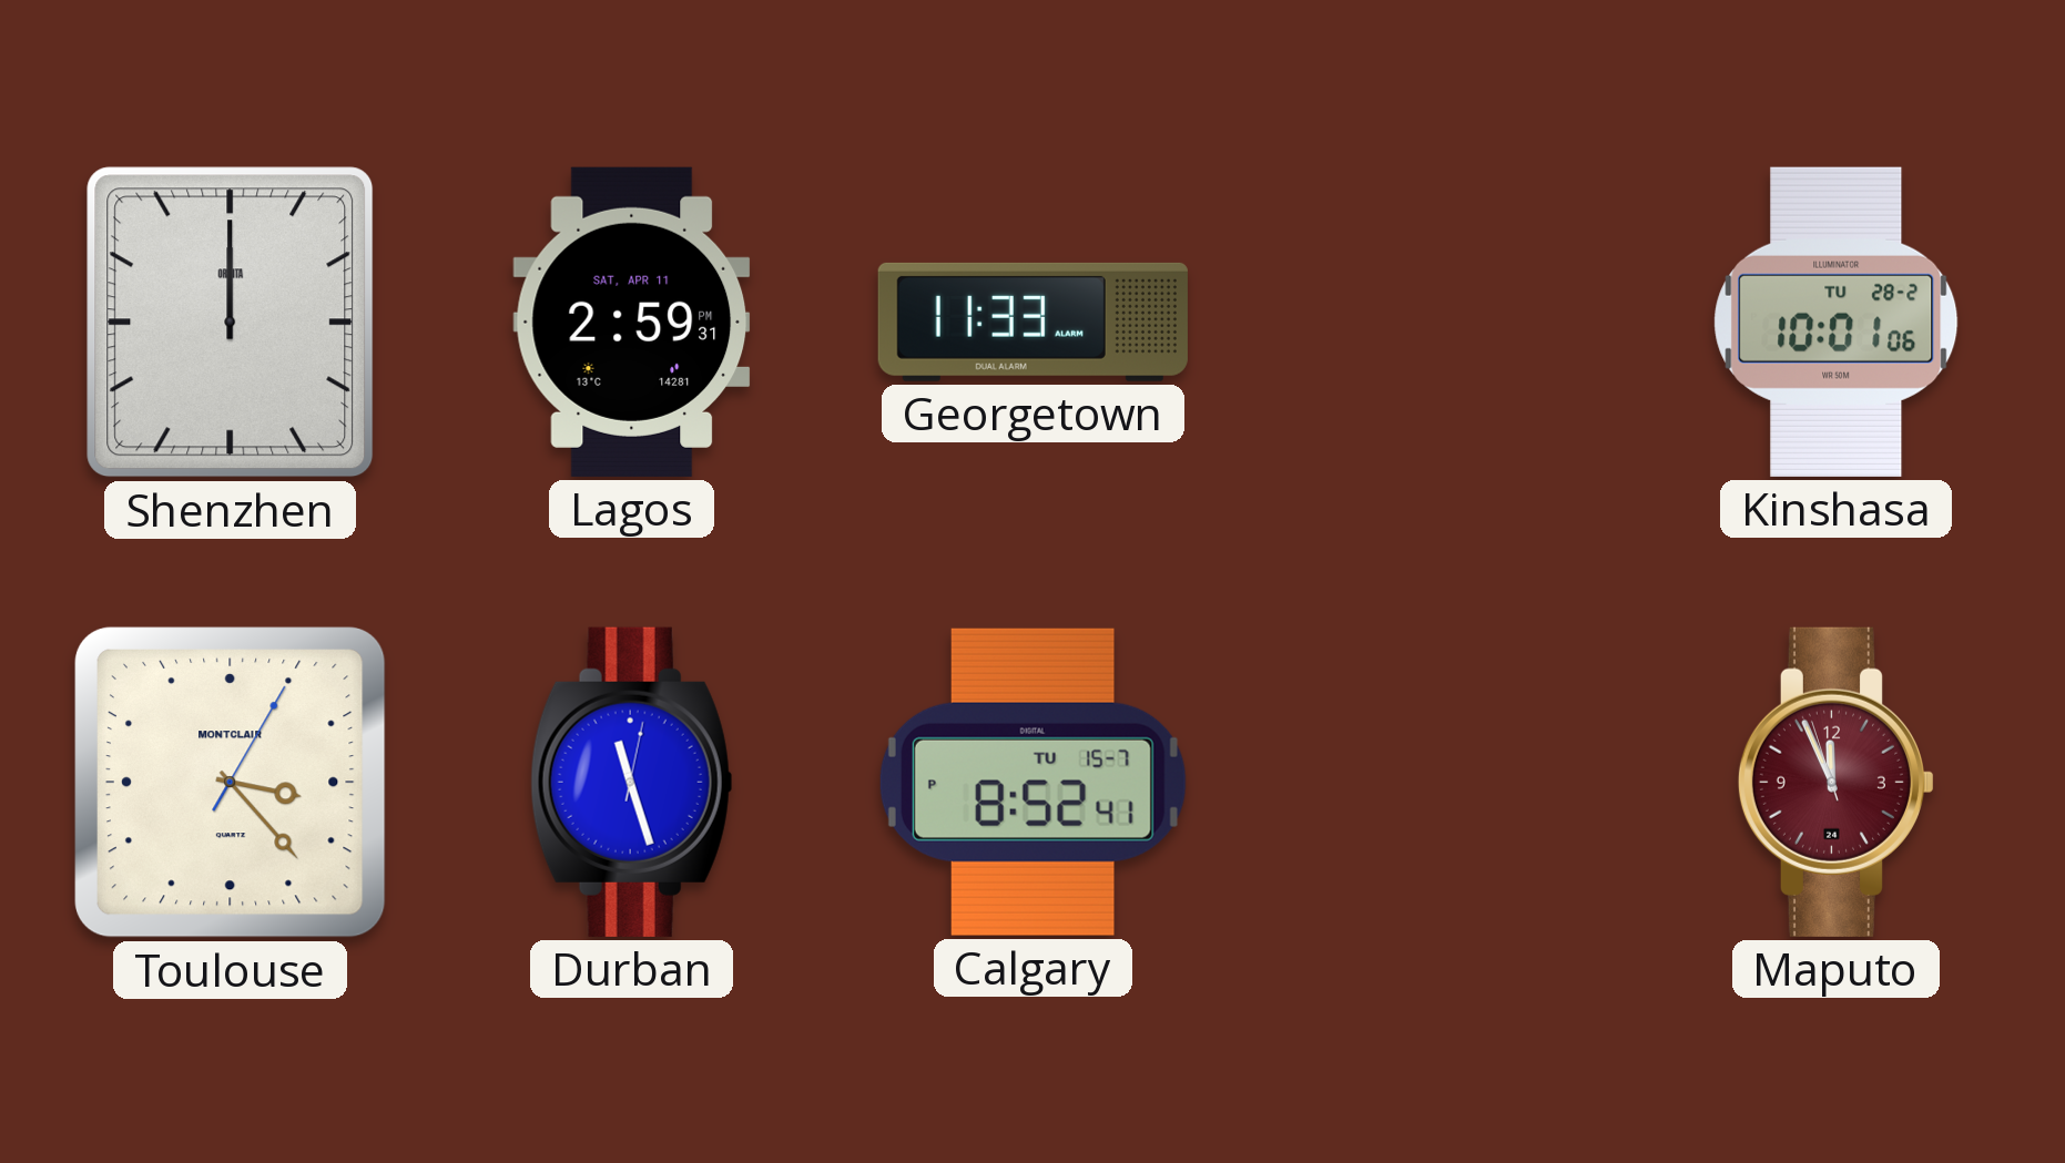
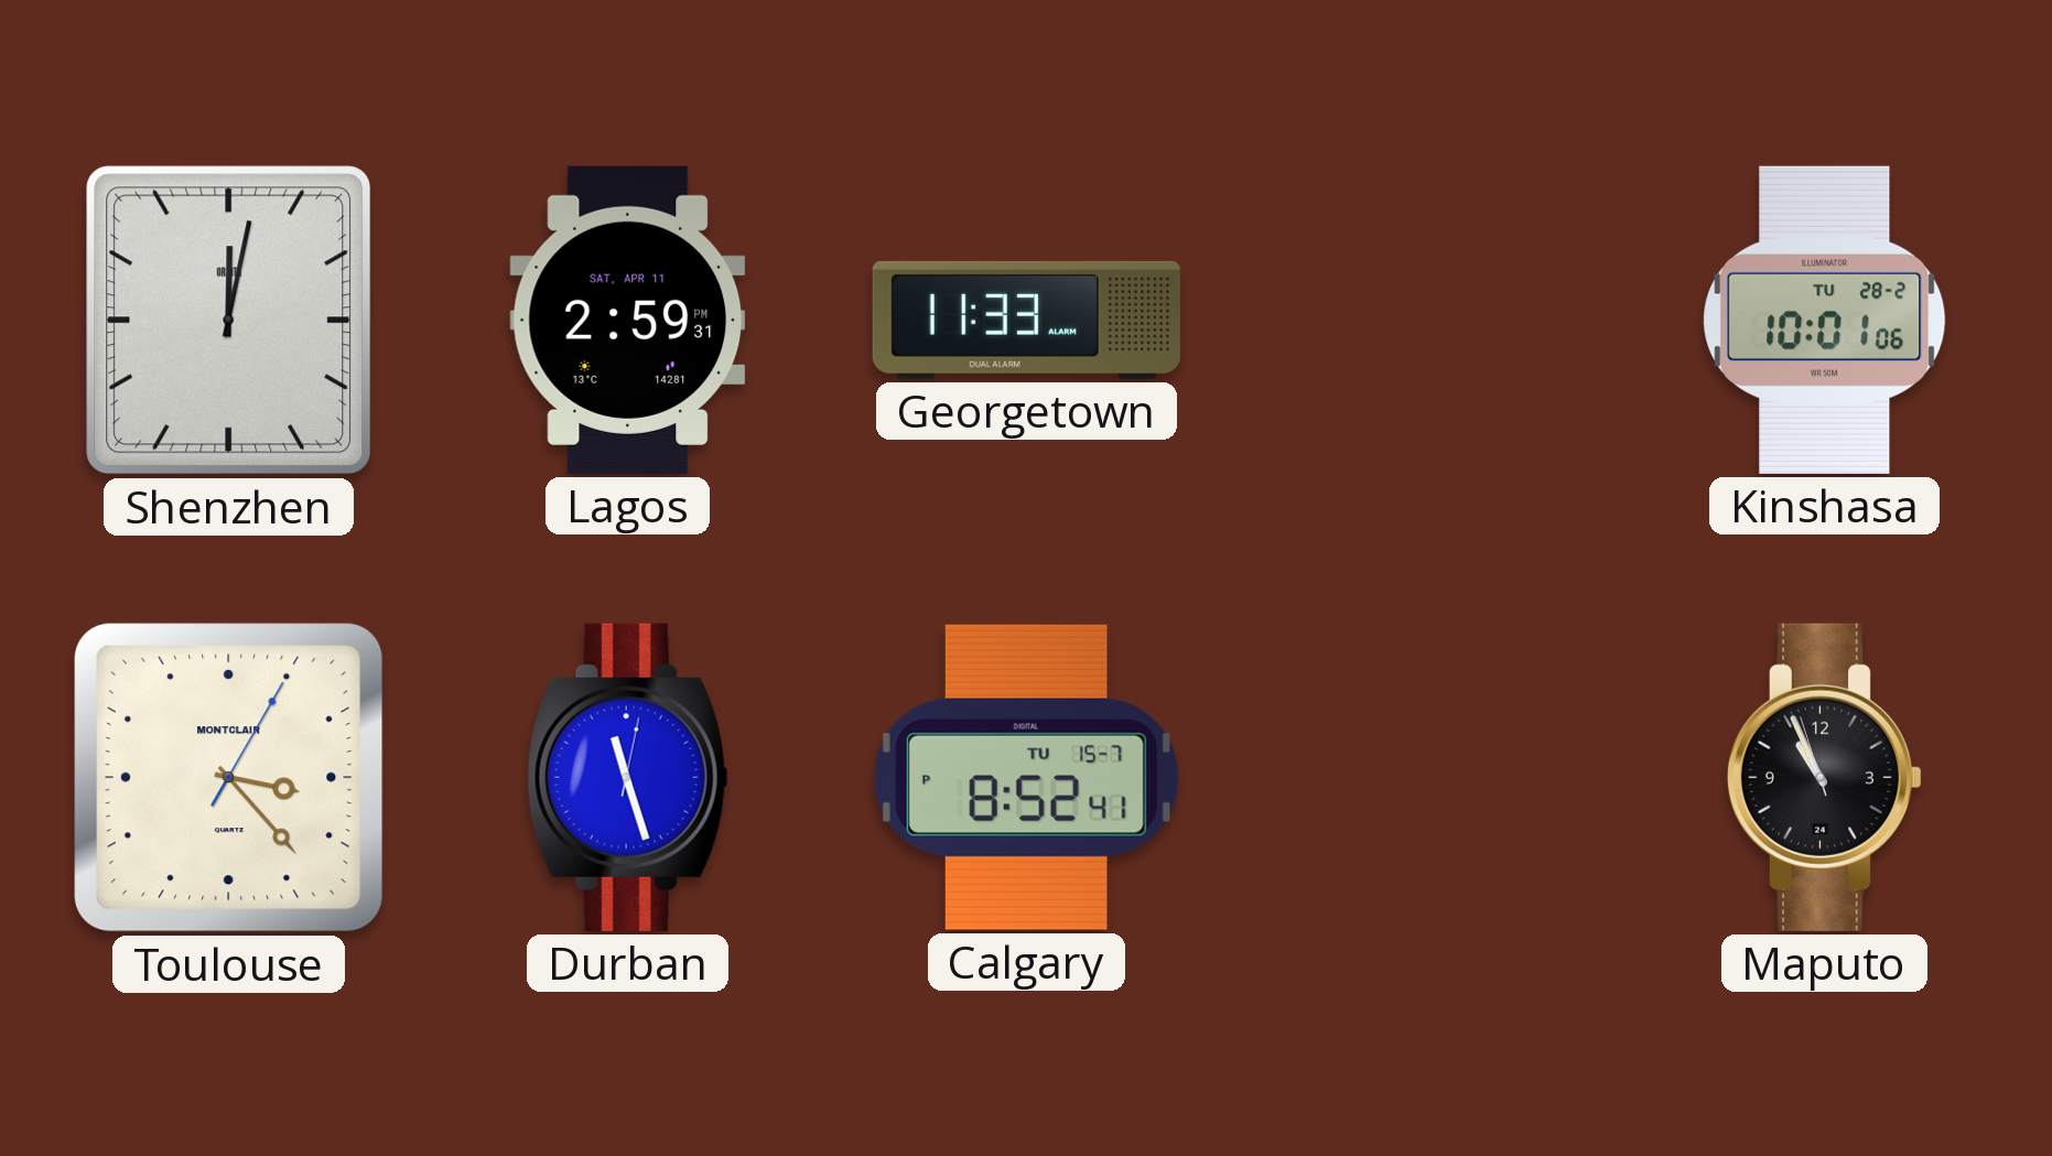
Shenzhen: 12:00 -> 12:02 (229, 321)
Maputo: 11:55 -> 10:55 (1824, 777)
Maputo dial: burgundy -> black (1824, 777)
